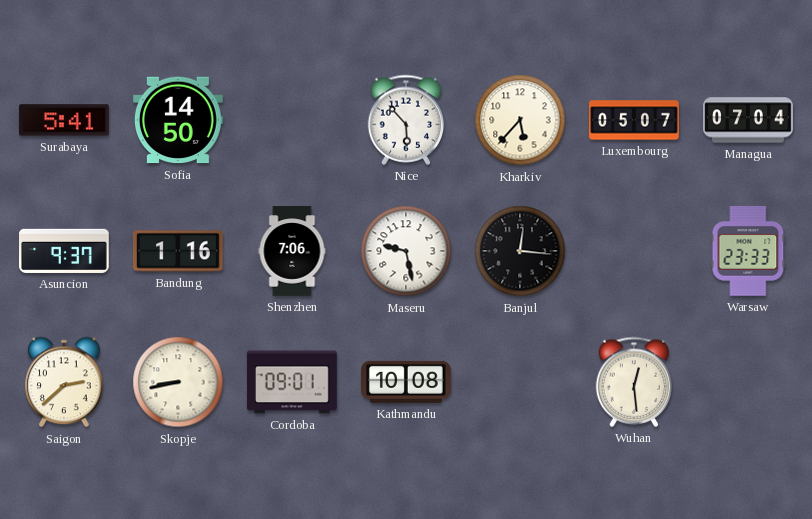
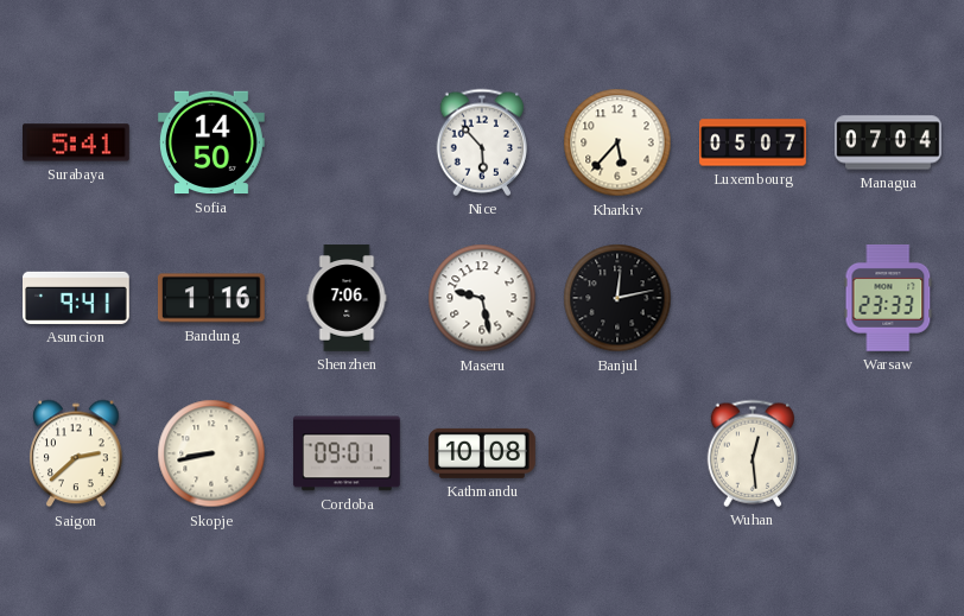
Asuncion: 9:37 -> 9:41 (77, 298)
Banjul: 12:16 -> 12:13 (617, 298)
